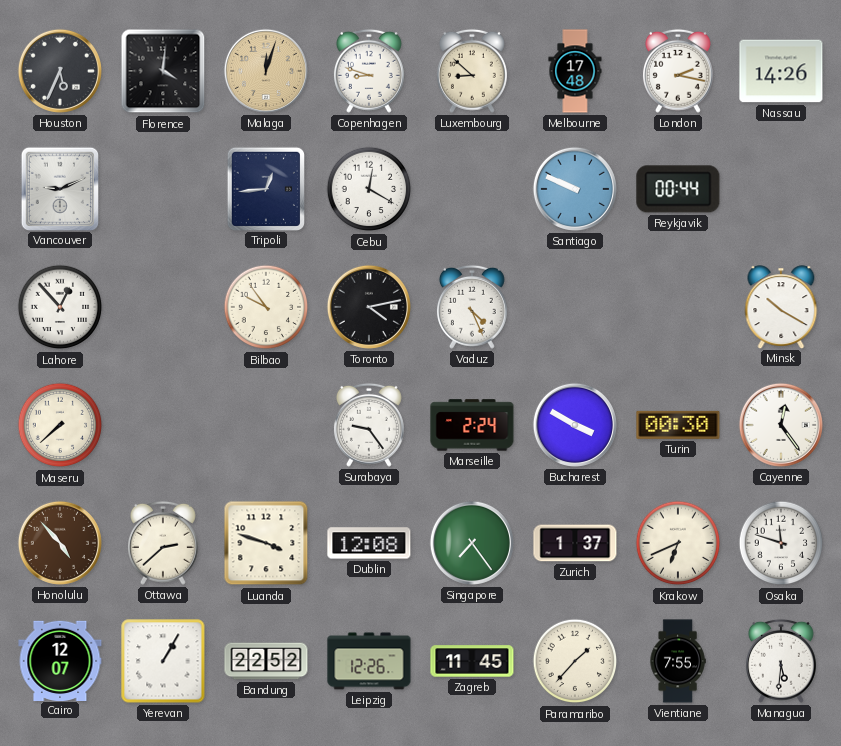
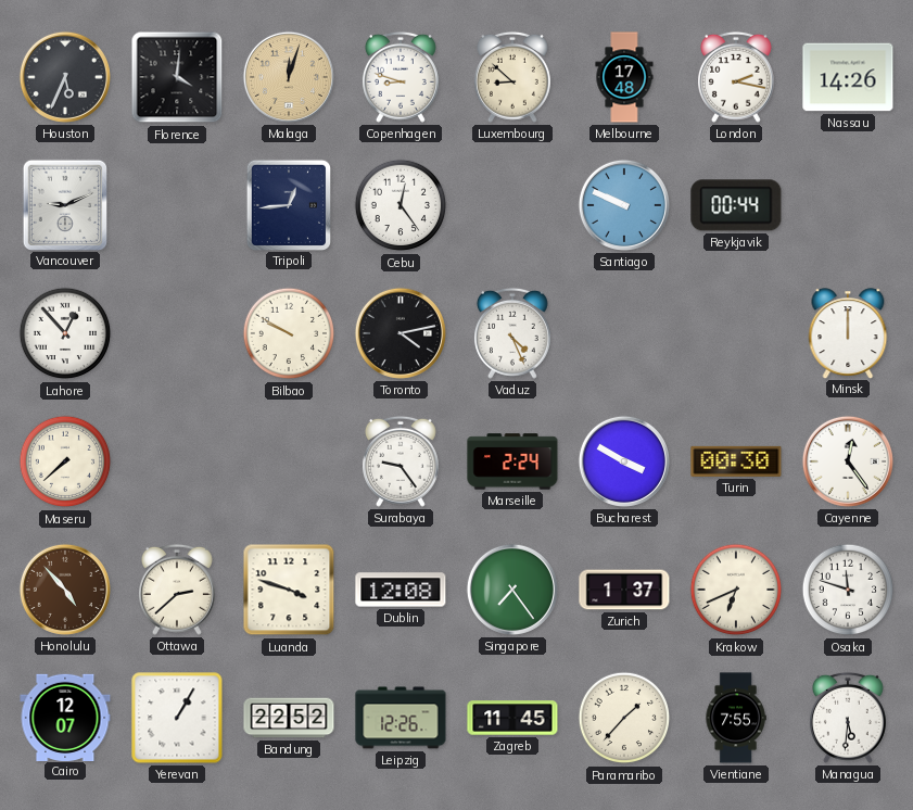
Cebu: 12:20 -> 12:24 (401, 205)
Bilbao: 9:54 -> 9:50 (289, 333)
Minsk: 10:20 -> 12:00 (848, 333)
